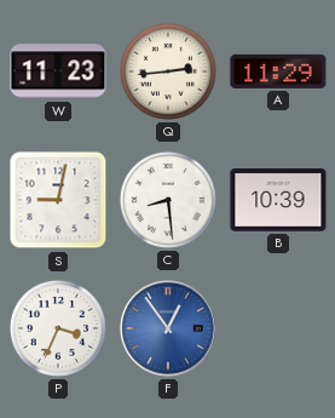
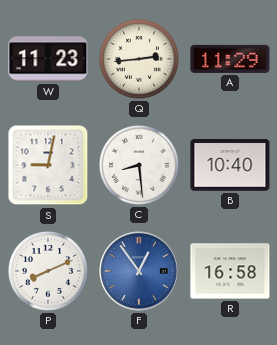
B: 10:39 -> 10:40 (230, 166)
P: 3:34 -> 8:11 (48, 271)
R: none -> 16:58 (230, 271)
